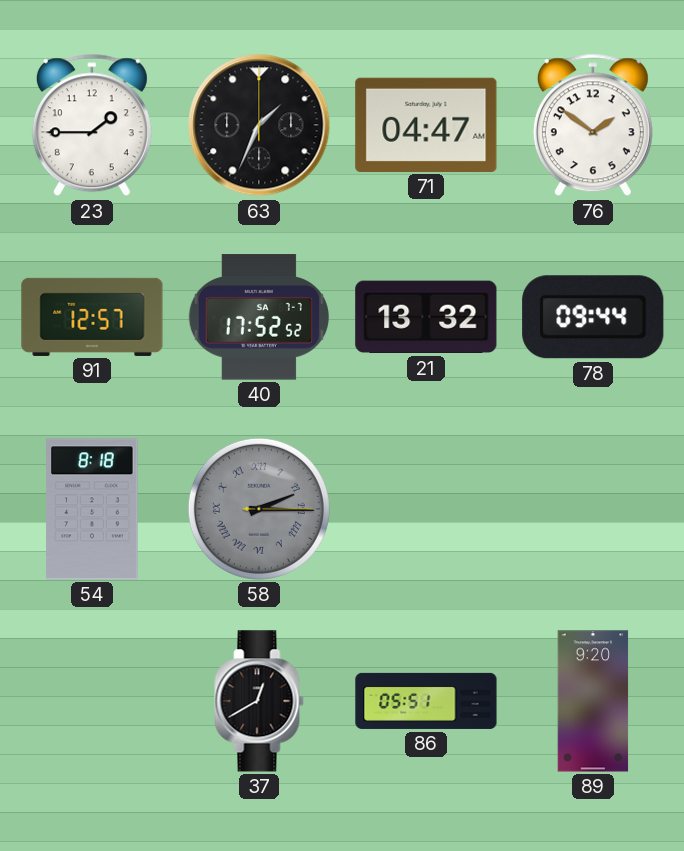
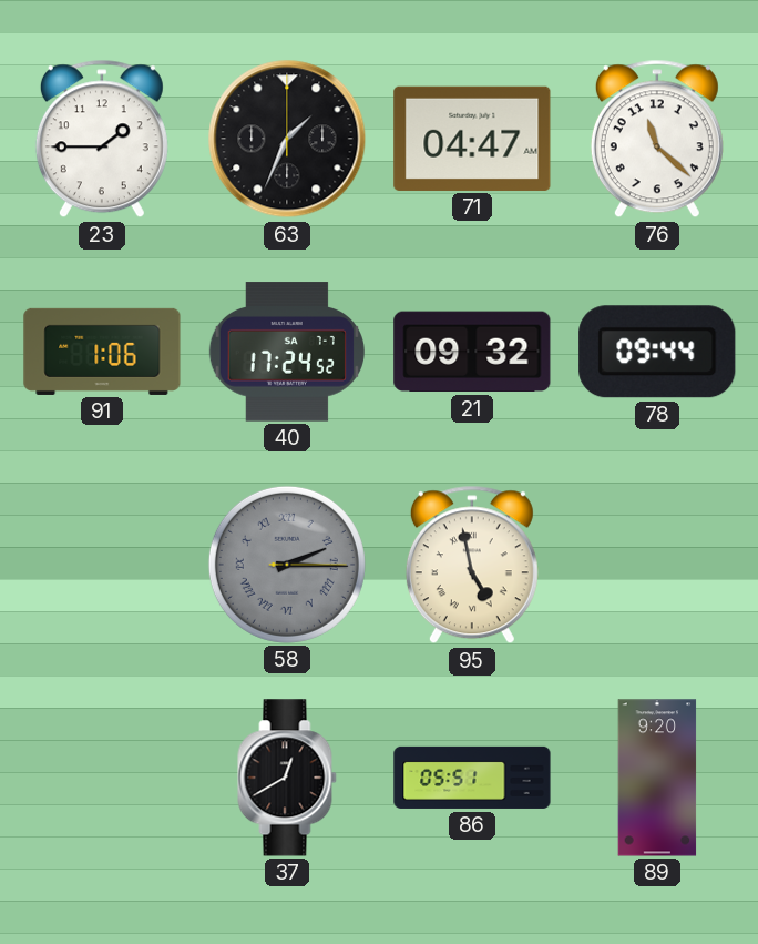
76: 1:51 -> 11:22 (657, 139)
91: 12:57 -> 1:06 (102, 352)
40: 17:52 -> 17:24 (287, 352)
21: 13:32 -> 09:32 (472, 352)
54: 8:18 -> none (92, 509)
95: none -> 4:58 (472, 565)
